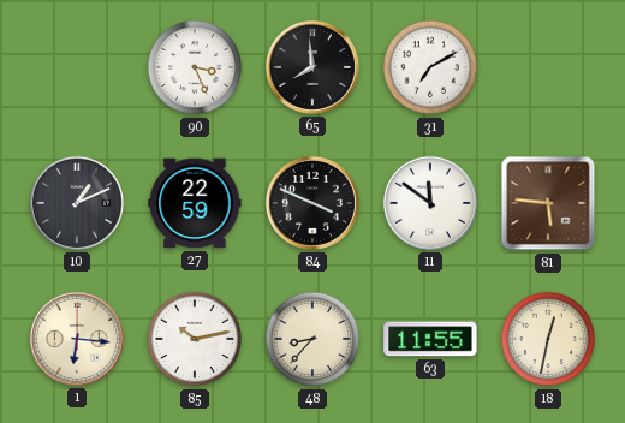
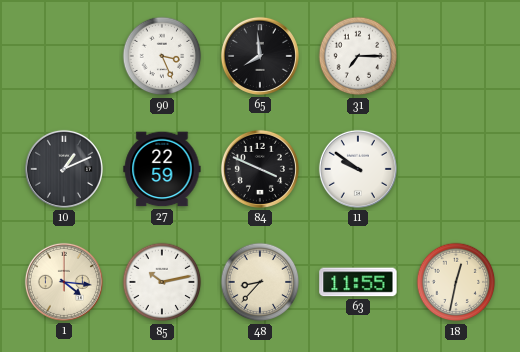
31: 7:10 -> 7:15 (358, 56)
11: 11:51 -> 9:51 (358, 169)
81: 5:46 -> none (548, 203)
1: 6:16 -> 4:16 (64, 282)
